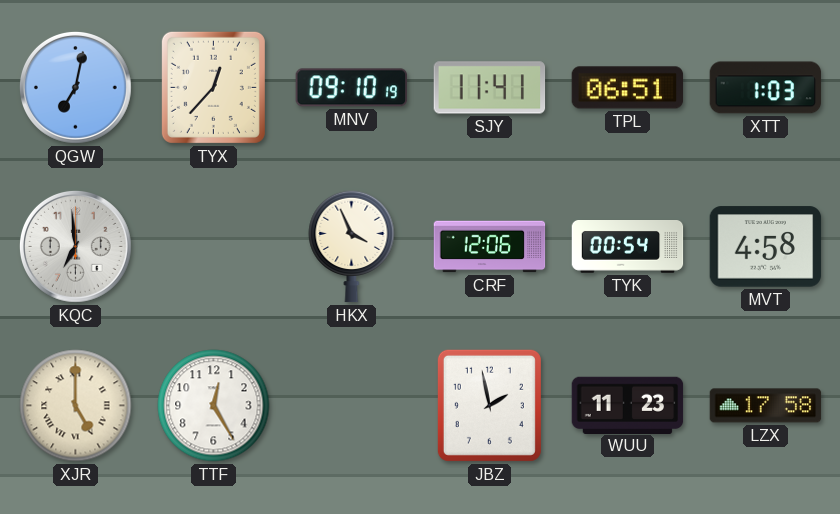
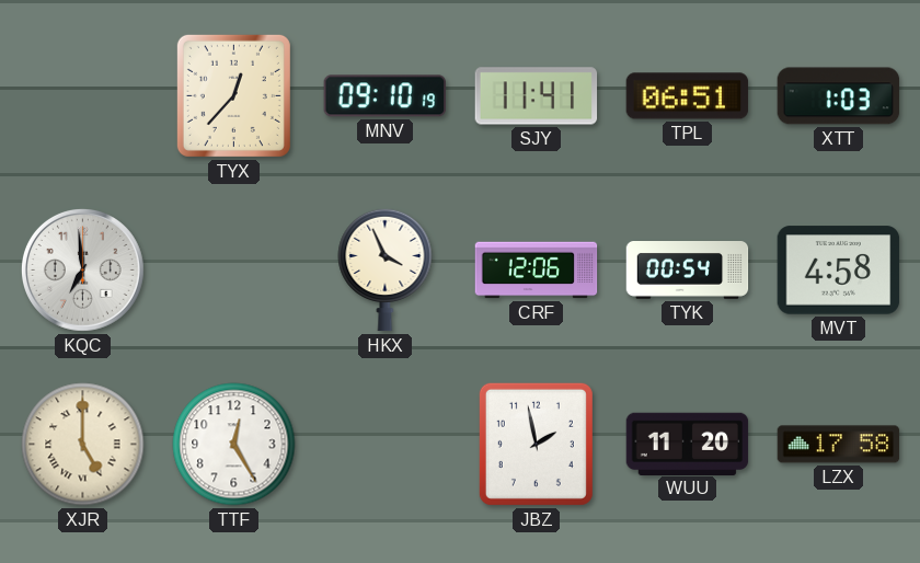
QGW: 7:02 -> none (76, 88)
WUU: 11:23 -> 11:20 (688, 444)
